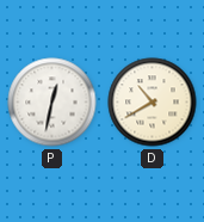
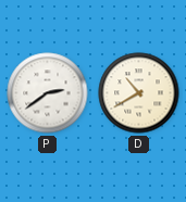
P: 12:32 -> 2:39 (48, 93)
